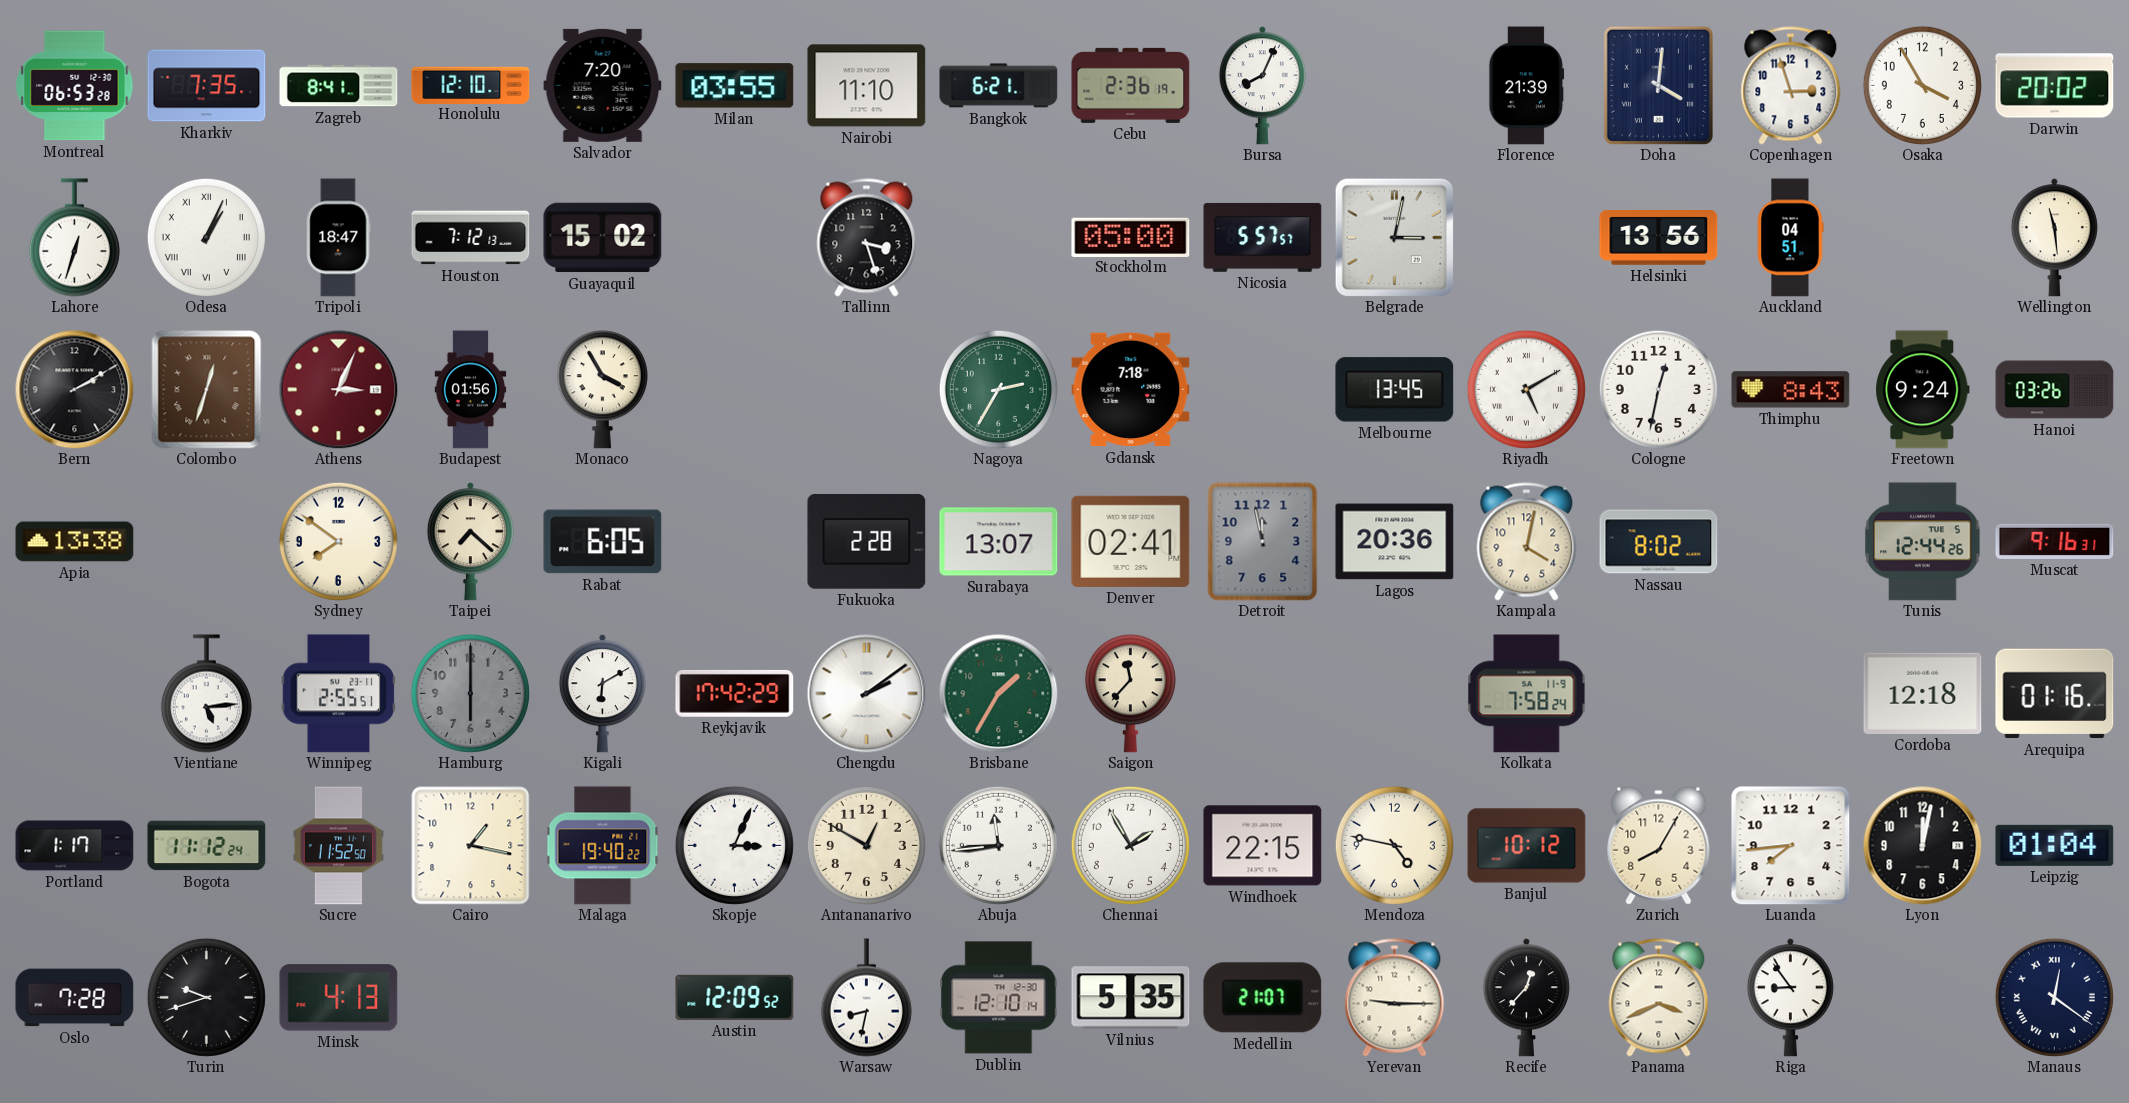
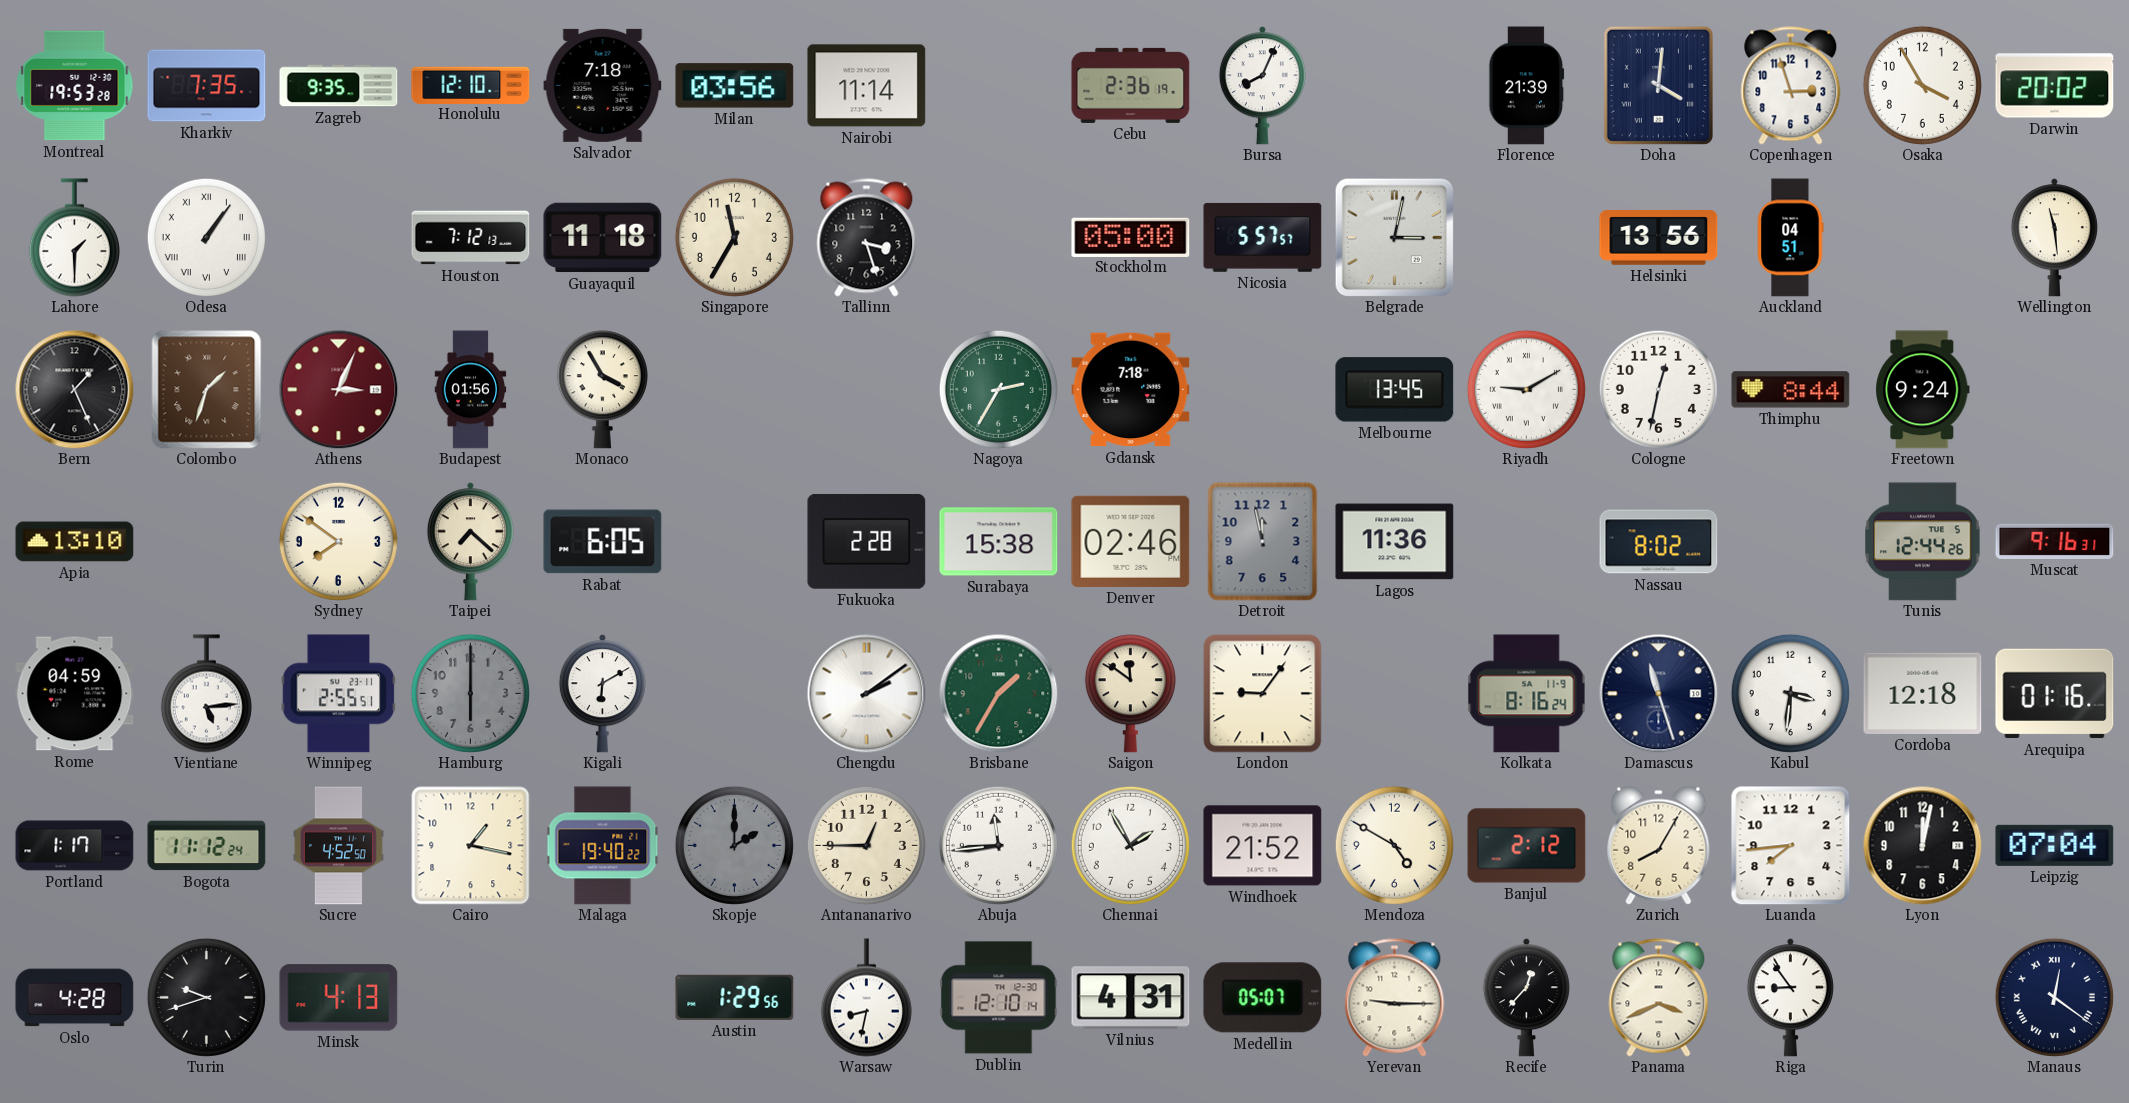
Montreal: 06:53 -> 19:53 (75, 86)
Zagreb: 8:41 -> 9:35 (339, 86)
Salvador: 7:20 -> 7:18 (603, 85)
Milan: 03:55 -> 03:56 (735, 86)
Nairobi: 11:10 -> 11:14 (867, 86)
Bangkok: 6:21 -> none (999, 86)
Lahore: 12:33 -> 1:30 (74, 238)
Odesa: 1:04 -> 1:06 (206, 237)
Tripoli: 18:47 -> none (338, 238)
Guayaquil: 15:02 -> 11:18 (603, 238)
Singapore: none -> 11:35 (734, 237)
Bern: 2:10 -> 1:26 (75, 390)
Colombo: 12:33 -> 1:33 (207, 390)
Riyadh: 5:10 -> 9:10 (1526, 389)
Thimphu: 8:43 -> 8:44 (1791, 390)
Hanoi: 03:26 -> none (2055, 390)
Apia: 13:38 -> 13:10 (75, 542)
Surabaya: 13:07 -> 15:38 (999, 542)
Denver: 02:41 -> 02:46 (1131, 541)
Lagos: 20:36 -> 11:36 (1395, 542)
Kampala: 4:02 -> none (1527, 542)
Rome: none -> 04:59 (75, 694)
Reykjavik: 17:42 -> none (735, 693)
Saigon: 11:37 -> 11:51 (1130, 694)
London: none -> 9:06 (1263, 694)
Kolkata: 7:58 -> 8:16 (1527, 694)
Damascus: none -> 11:27 (1659, 694)
Kabul: none -> 3:31 (1790, 693)
Sucre: 11:52 -> 4:52 (338, 846)
Skopje: 3:04 -> 2:00 (734, 845)
Skopje dial: white -> grey (734, 845)
Antananarivo: 12:50 -> 12:45 (866, 845)
Windhoek: 22:15 -> 21:52 (1263, 846)
Mendoza: 4:47 -> 4:50 (1394, 845)
Banjul: 10:12 -> 2:12 (1527, 846)
Leipzig: 01:04 -> 07:04 (2055, 845)
Oslo: 7:28 -> 4:28 (75, 998)
Austin: 12:09 -> 1:29 (735, 997)
Vilnius: 5:35 -> 4:31 (1131, 998)
Medellin: 21:07 -> 05:07 (1263, 998)
